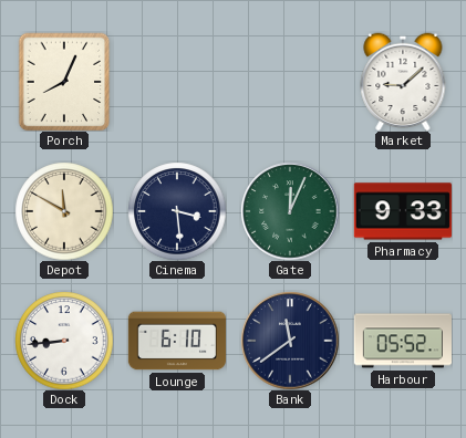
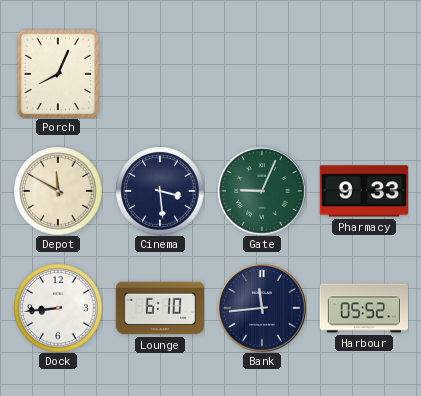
Market: 9:08 -> none (403, 82)
Gate: 12:04 -> 9:04 (262, 191)
Bank: 11:39 -> 11:44 (262, 308)
